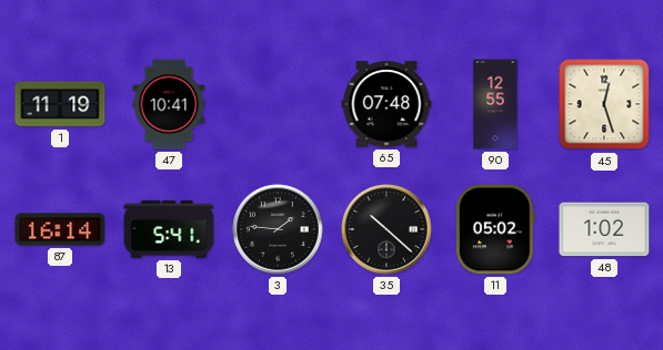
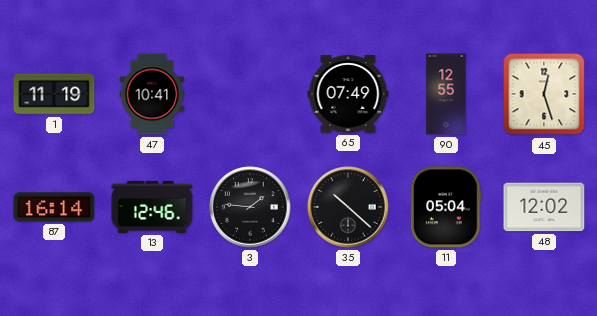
65: 07:48 -> 07:49 (348, 94)
13: 5:41 -> 12:46 (152, 207)
11: 05:02 -> 05:04 (446, 207)
48: 1:02 -> 12:02 (544, 207)
